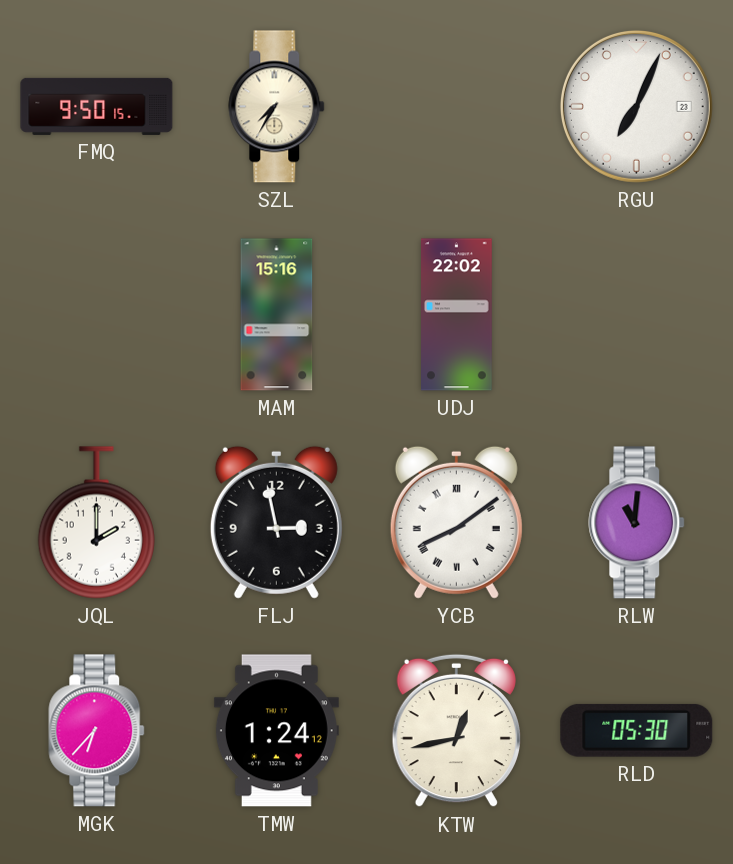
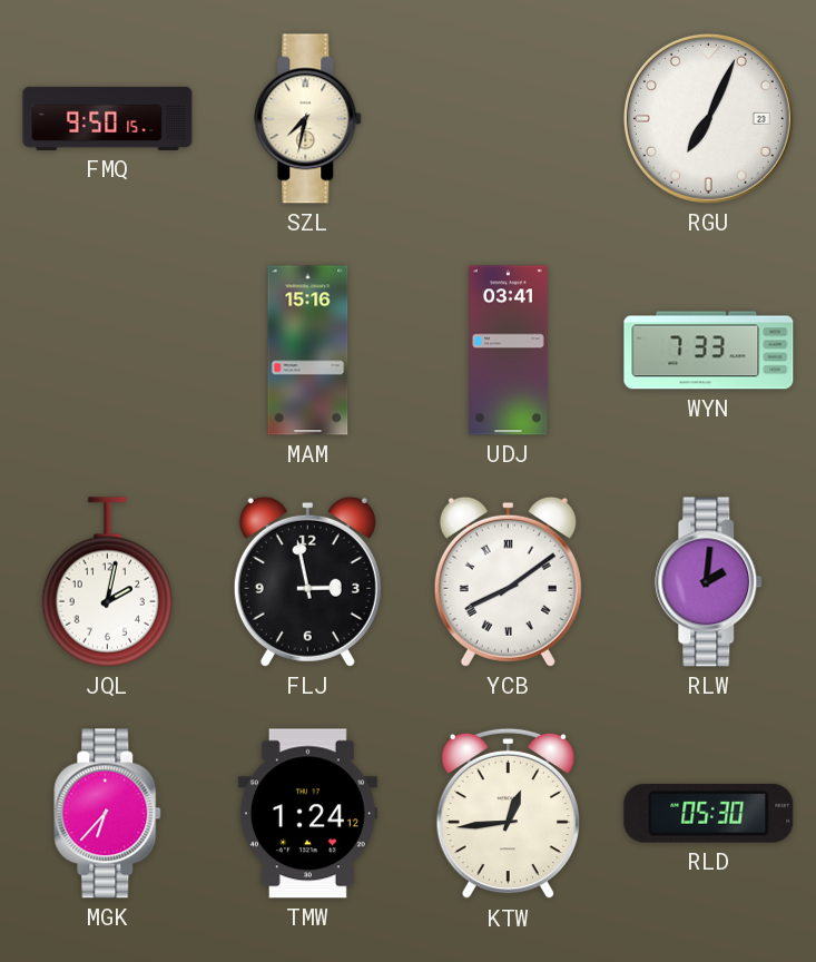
SZL: 7:35 -> 7:32 (308, 119)
UDJ: 22:02 -> 03:41 (509, 351)
WYN: none -> 7:33 (709, 351)
JQL: 2:00 -> 2:02 (107, 582)
RLW: 11:01 -> 2:01 (709, 582)
KTW: 12:43 -> 12:44 (508, 814)
